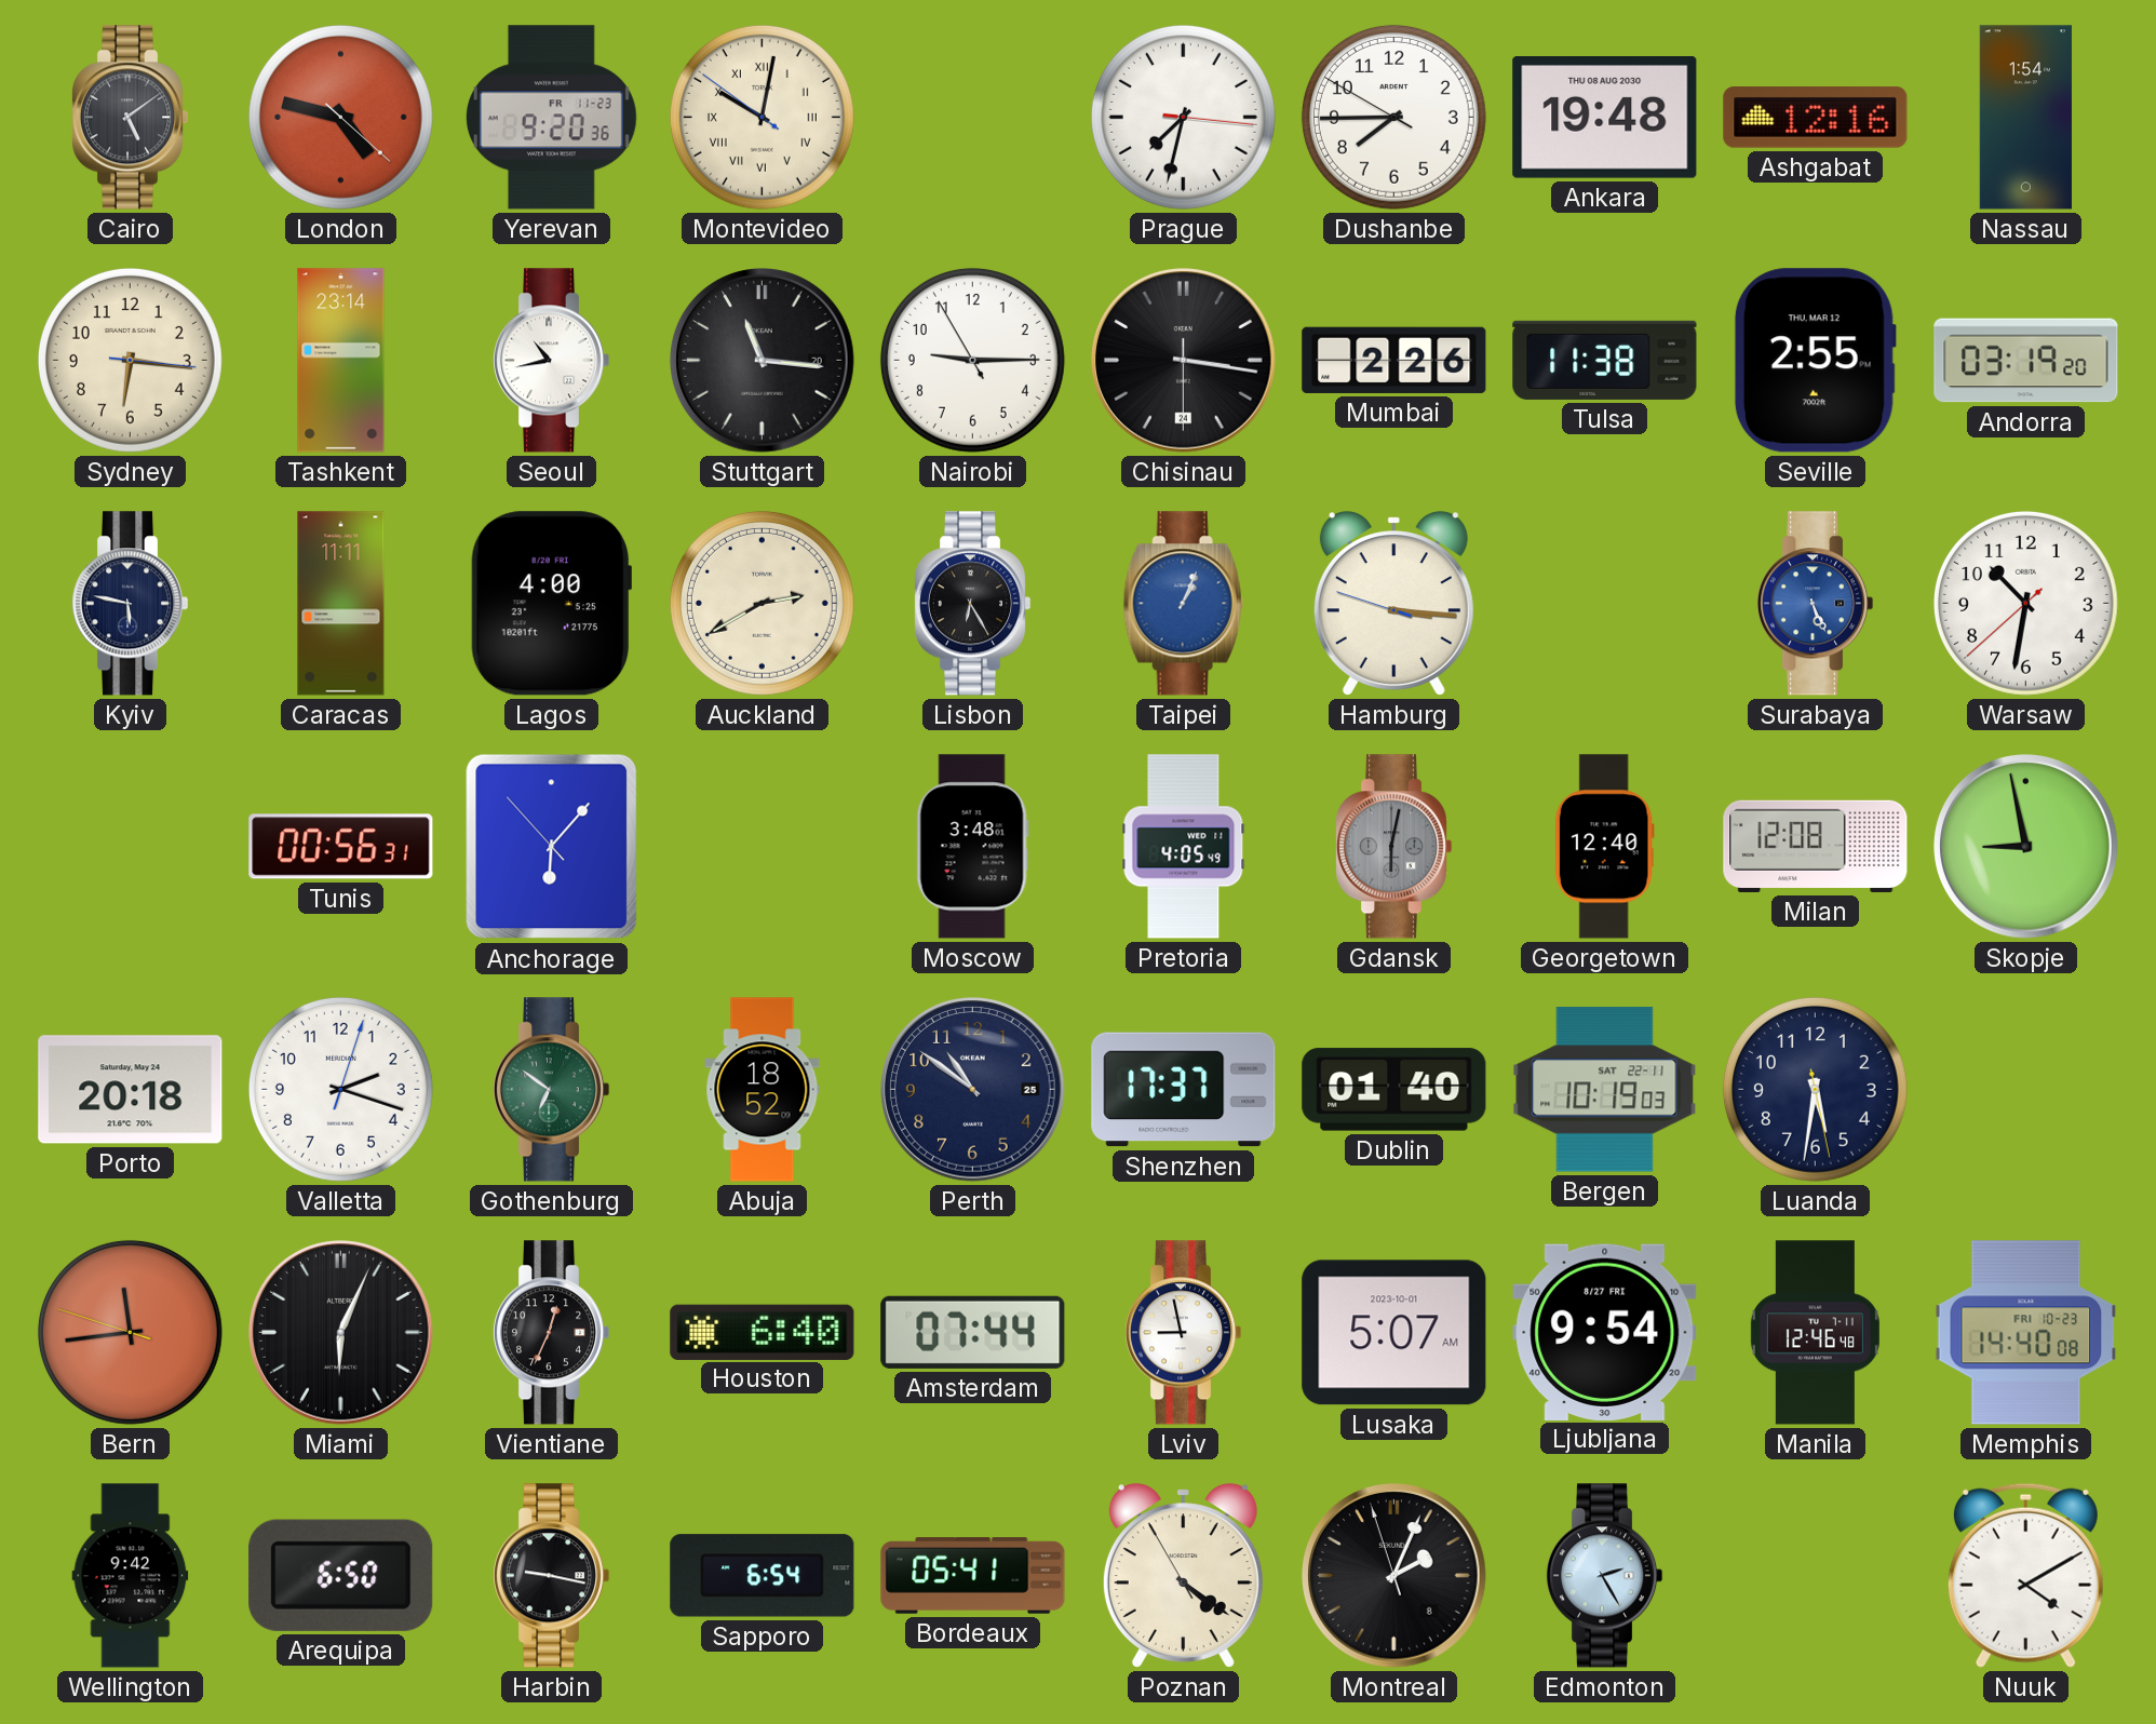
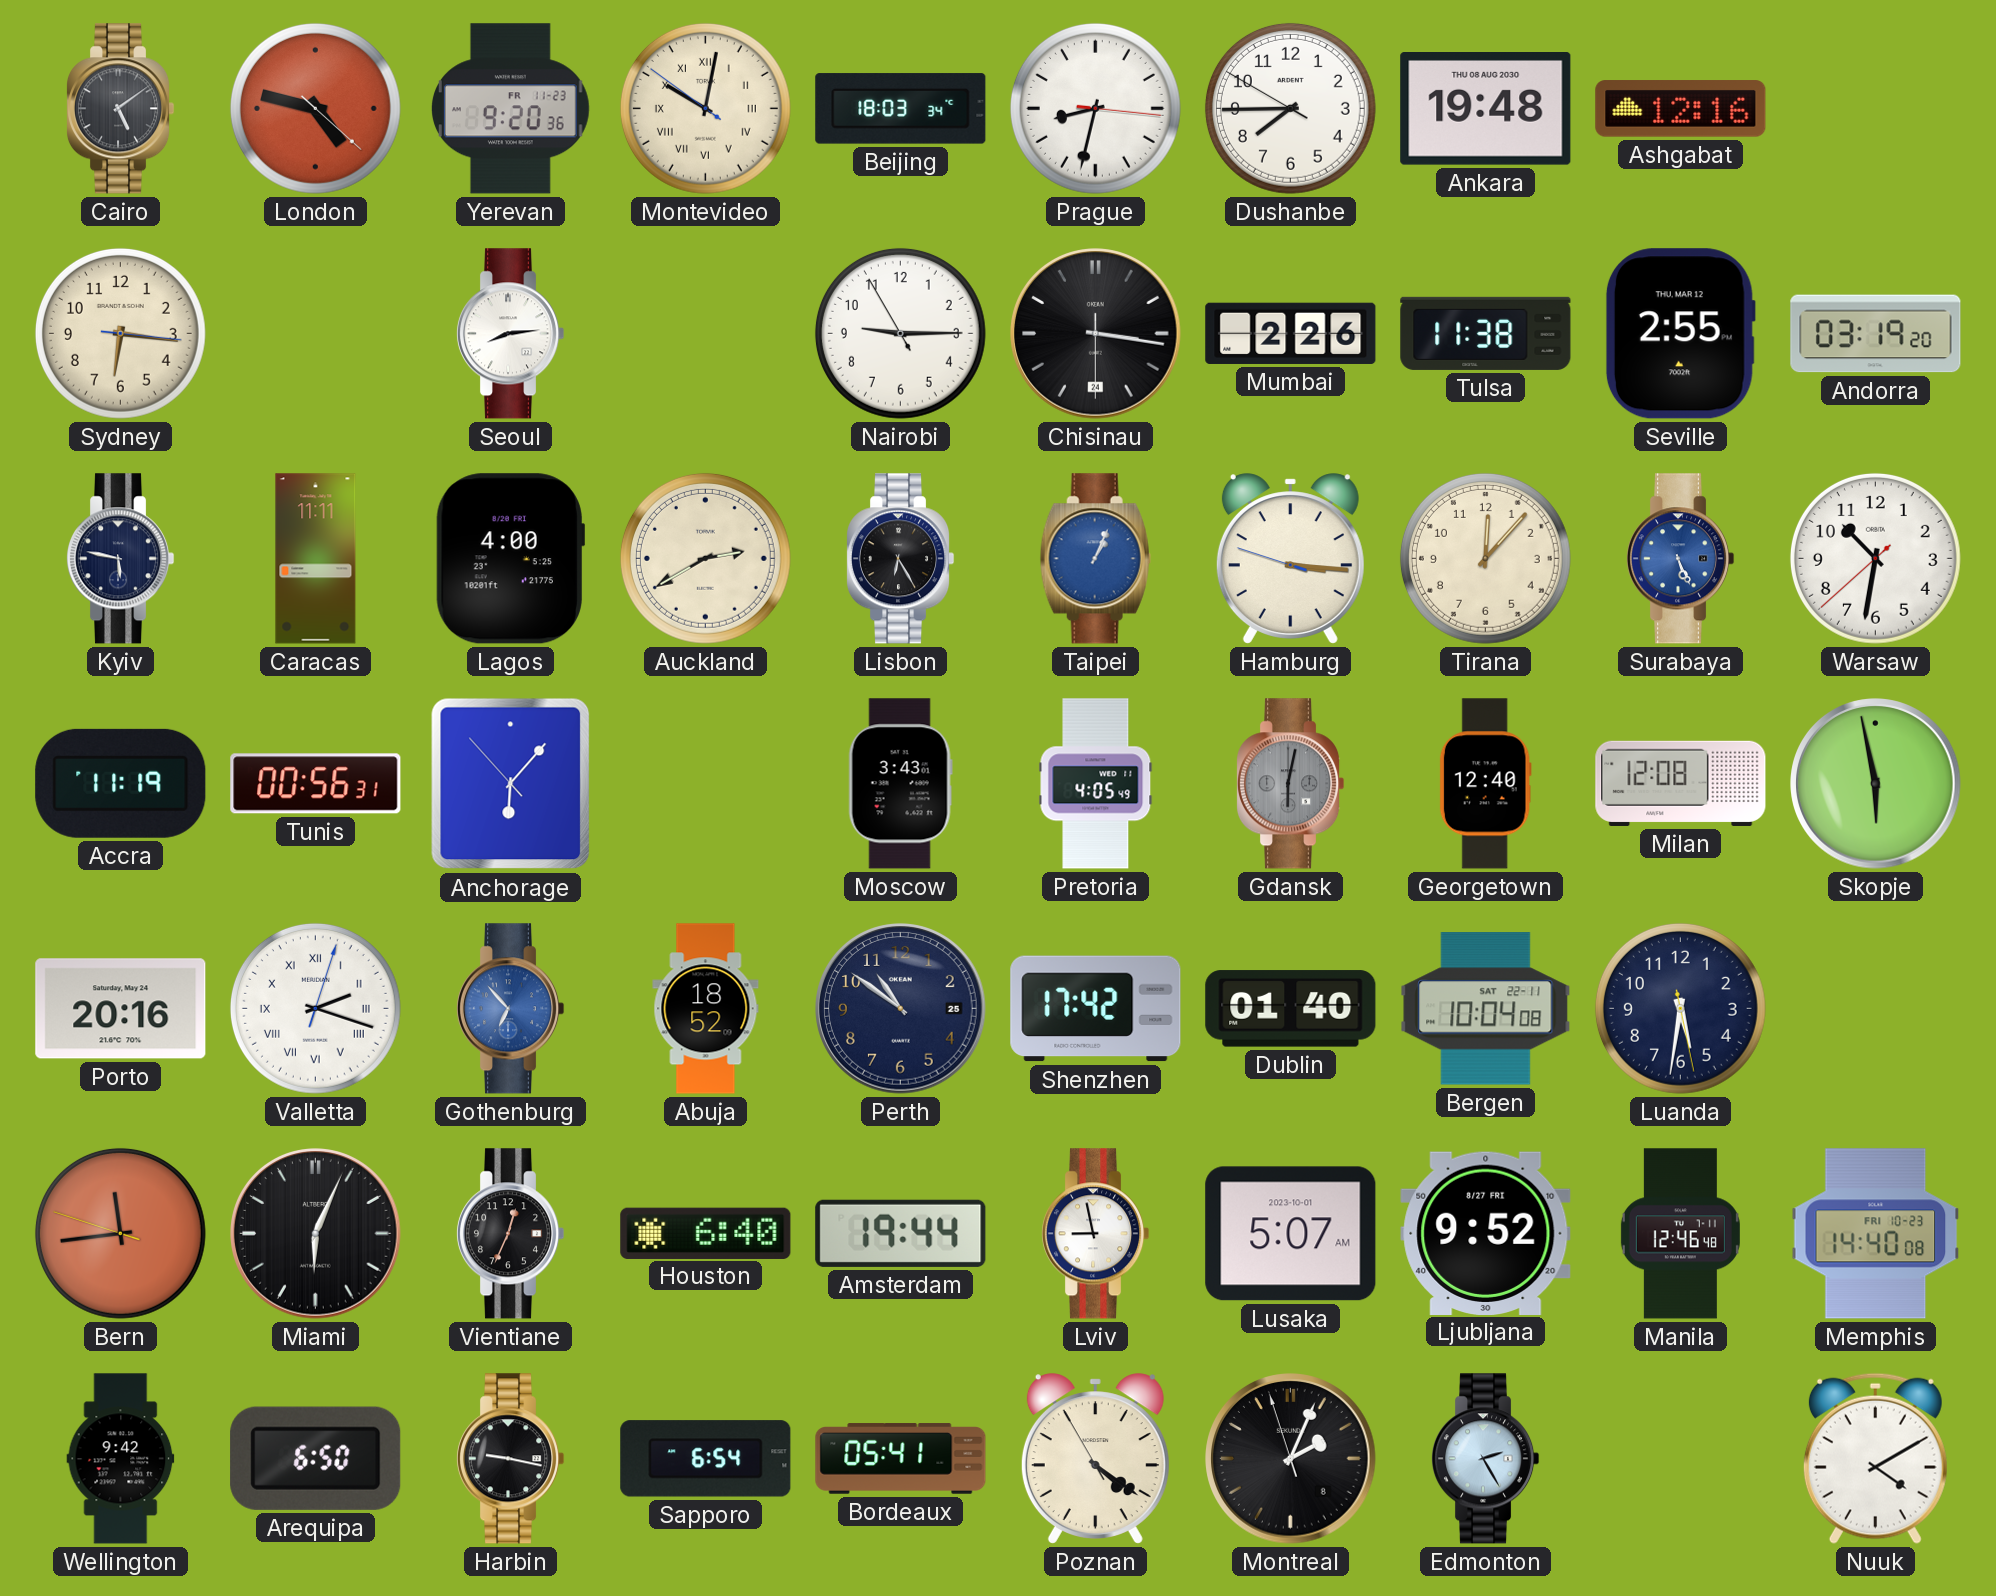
Beijing: none -> 18:03 (901, 109)
Prague: 7:32 -> 8:32 (1095, 108)
Nassau: 1:54 -> none (2025, 118)
Tashkent: 23:14 -> none (341, 361)
Seoul: 10:43 -> 8:14 (510, 334)
Stuttgart: 11:16 -> none (763, 361)
Tirana: none -> 12:07 (1485, 558)
Accra: none -> 11:19 (121, 783)
Moscow: 3:48 -> 3:43 (900, 784)
Skopje: 8:58 -> 5:58 (1876, 784)
Porto: 20:18 -> 20:16 (121, 1009)
Valletta numerals: Arabic -> Roman (315, 1008)
Gothenburg: 6:51 -> 6:53 (510, 1009)
Gothenburg dial: green -> blue (510, 1009)
Shenzhen: 17:37 -> 17:42 (1096, 1009)
Bergen: 10:19 -> 10:04 (1486, 1009)
Amsterdam: 07:44 -> 19:44 (901, 1233)
Ljubljana: 9:54 -> 9:52 (1486, 1233)
